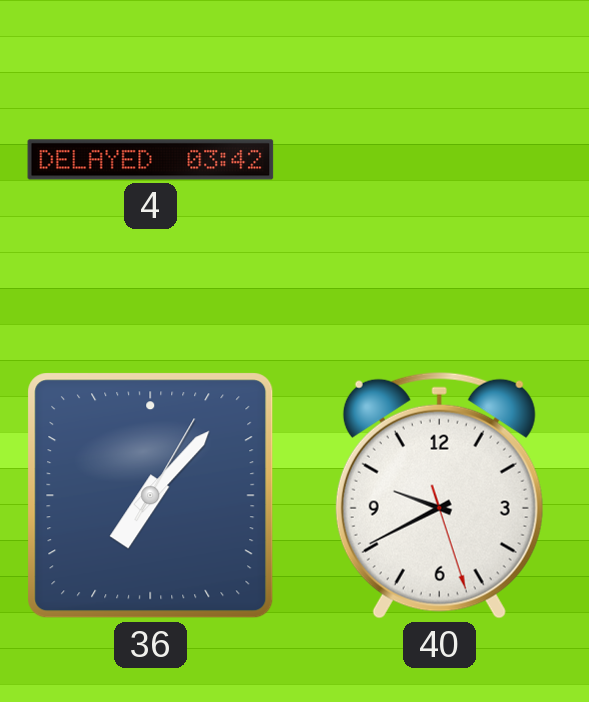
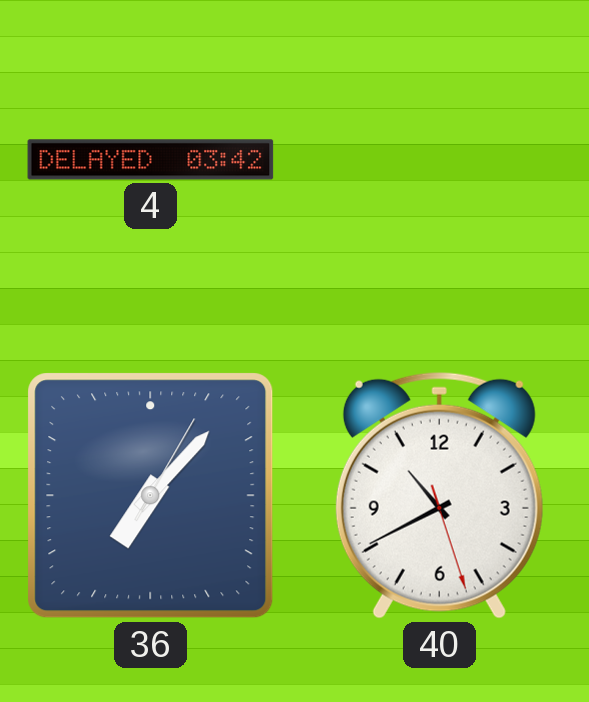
40: 9:40 -> 10:40 (439, 495)
